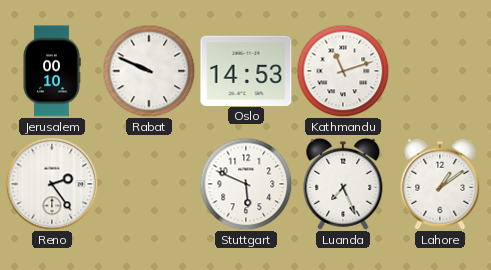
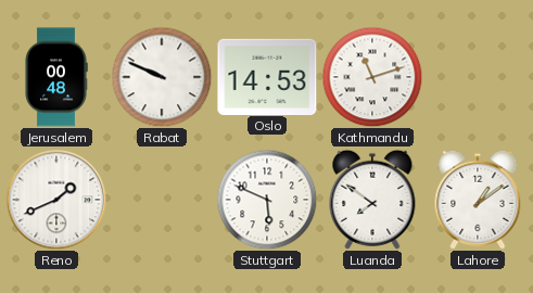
Jerusalem: 00:10 -> 00:48 (56, 77)
Reno: 2:24 -> 1:41 (56, 200)
Luanda: 7:26 -> 7:51 (372, 200)
